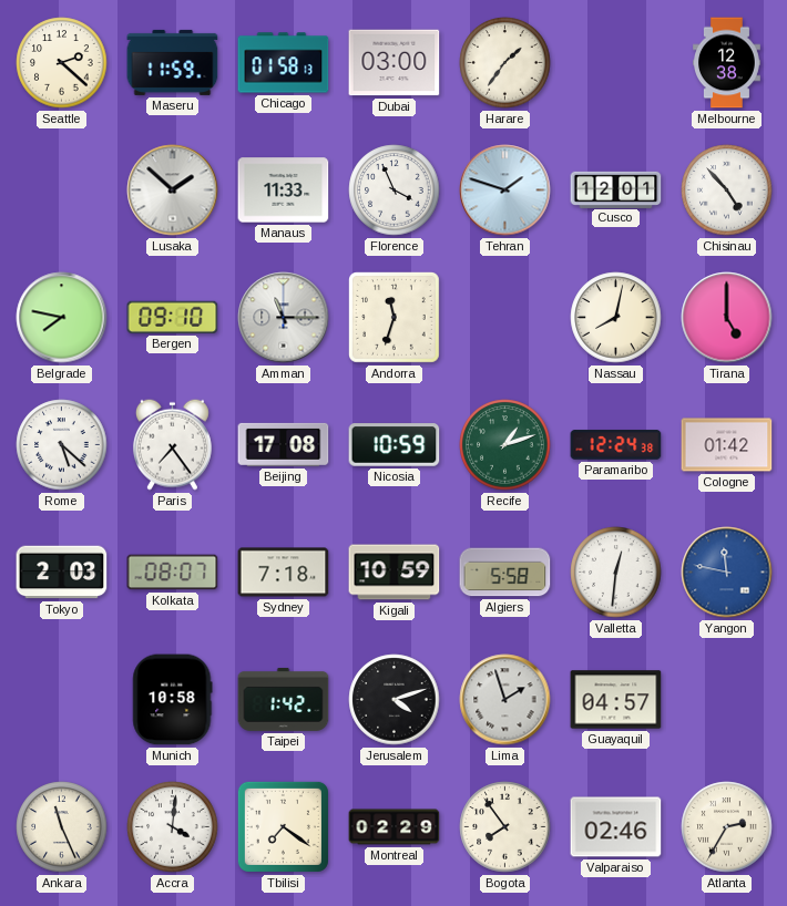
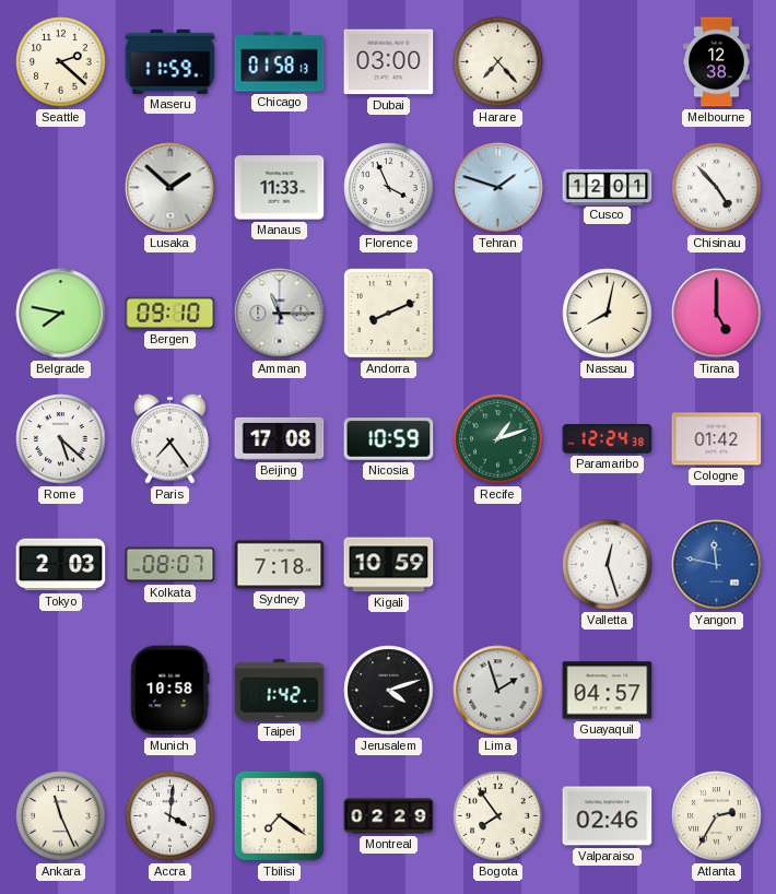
Harare: 1:36 -> 7:23 (498, 62)
Andorra: 11:33 -> 8:11 (389, 314)
Algiers: 5:58 -> none (505, 573)
Valletta: 12:31 -> 12:27 (608, 565)
